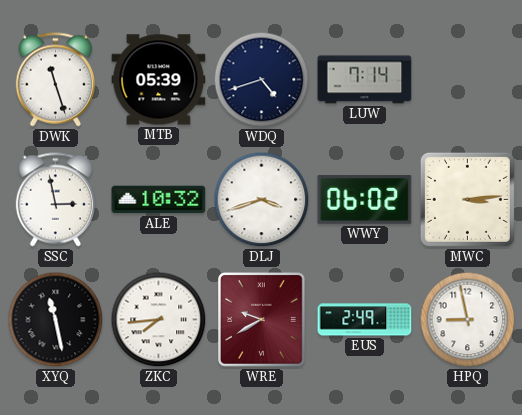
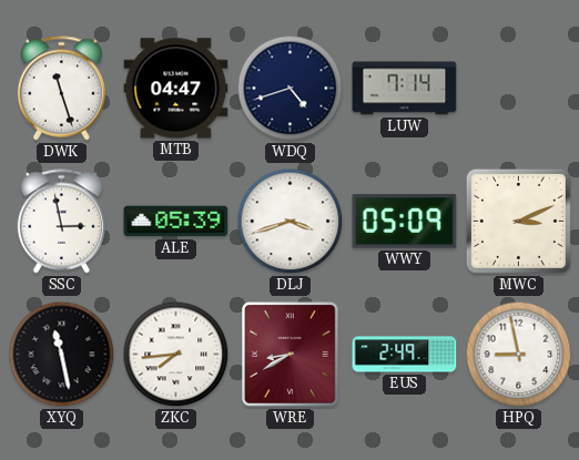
MTB: 05:39 -> 04:47 (176, 89)
ALE: 10:32 -> 05:39 (176, 222)
WWY: 06:02 -> 05:09 (405, 222)
MWC: 3:14 -> 3:11 (518, 221)
WRE: 9:40 -> 8:40 (291, 355)
